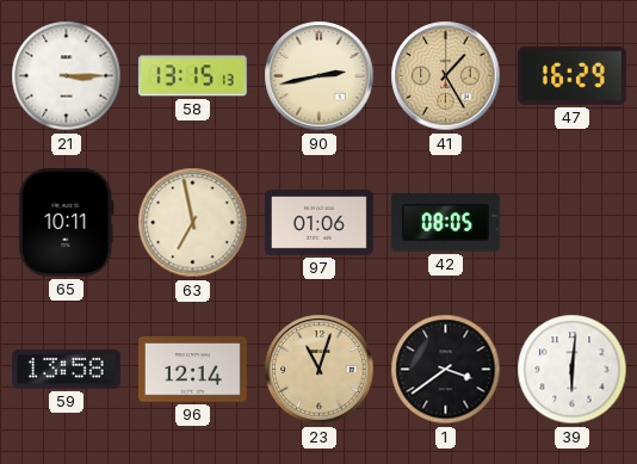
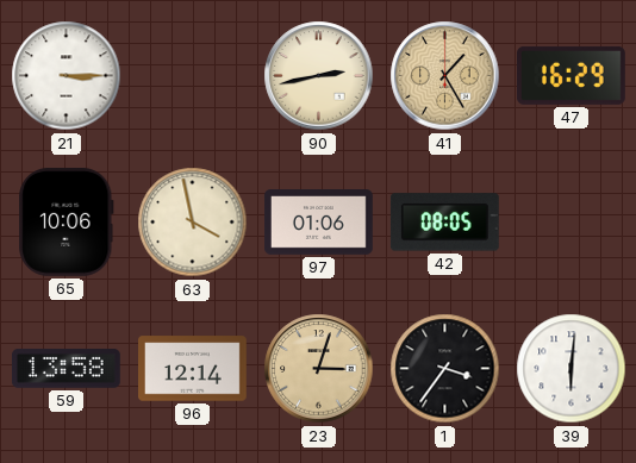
58: 13:15 -> none (192, 76)
65: 10:11 -> 10:06 (67, 221)
63: 6:58 -> 3:58 (193, 223)
23: 11:03 -> 3:03 (319, 369)
1: 3:39 -> 3:36 (445, 369)
